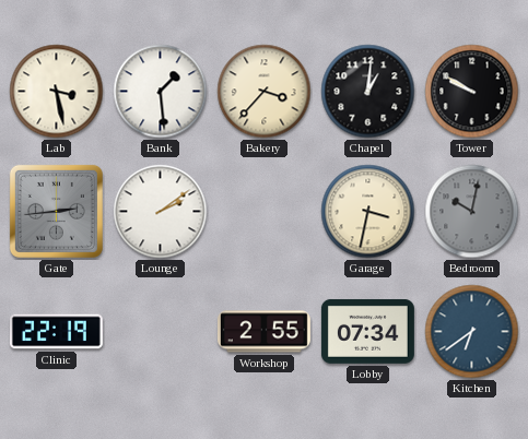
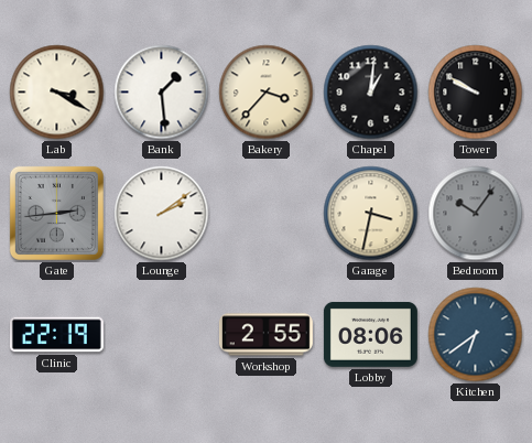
Lab: 3:28 -> 3:20 (57, 93)
Bedroom: 10:02 -> 10:06 (476, 214)
Lobby: 07:34 -> 08:06 (370, 334)
